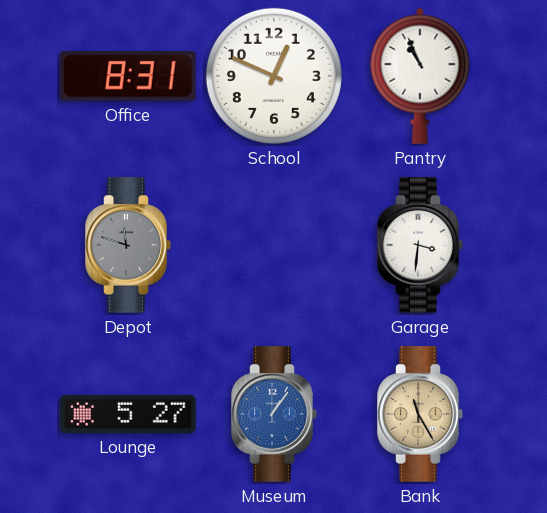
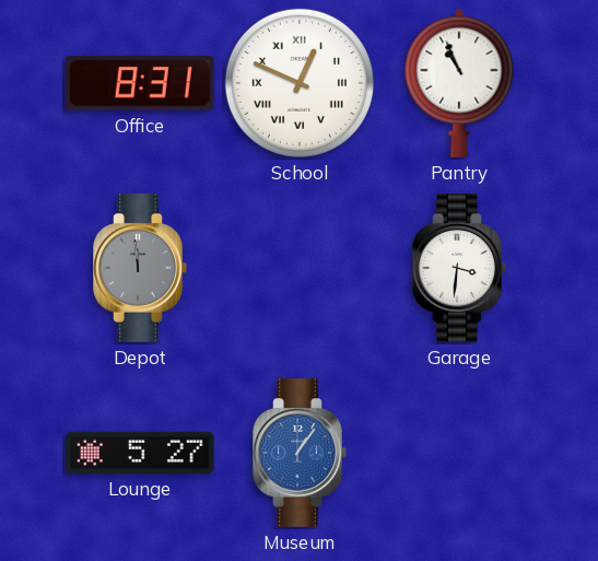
School numerals: Arabic -> Roman (300, 83)
Depot: 11:48 -> 11:59 (140, 268)
Bank: 11:25 -> none (420, 414)
